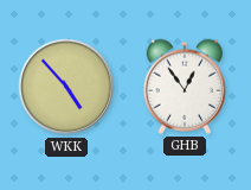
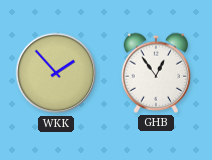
WKK: 4:53 -> 1:53 (56, 73)
